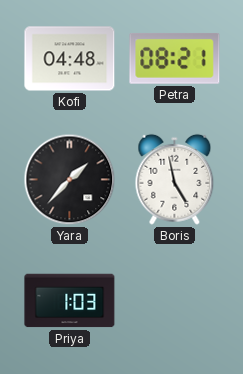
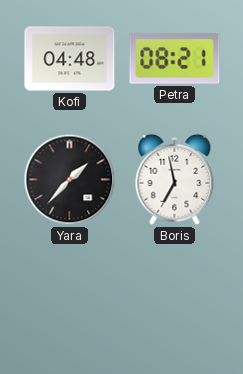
Boris: 4:58 -> 6:58 (175, 179)
Priya: 1:03 -> none (70, 301)
